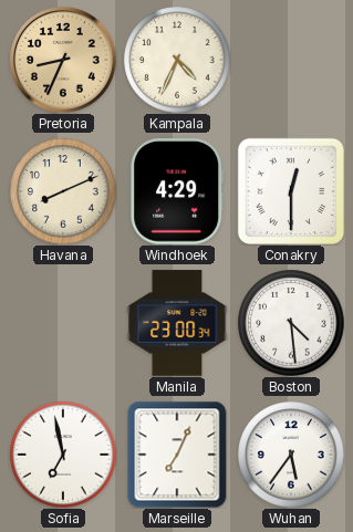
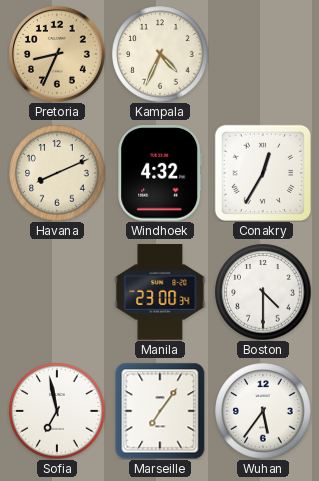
Windhoek: 4:29 -> 4:32 (160, 173)
Conakry: 12:30 -> 12:35 (263, 173)
Boston: 4:29 -> 4:30 (263, 292)
Marseille: 7:04 -> 7:06 (160, 411)
